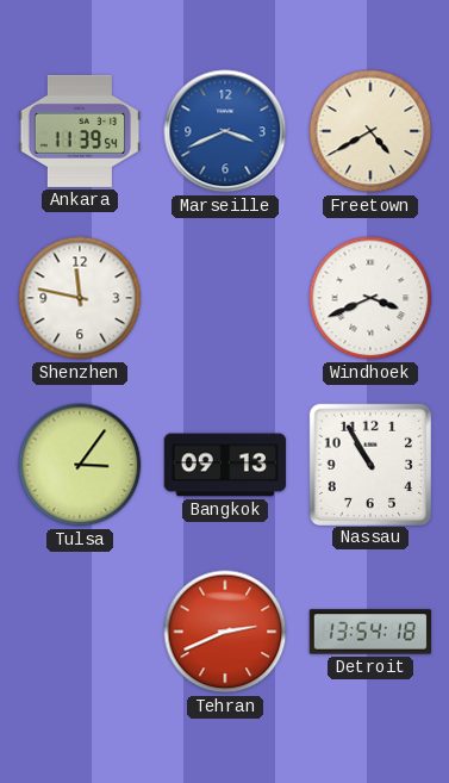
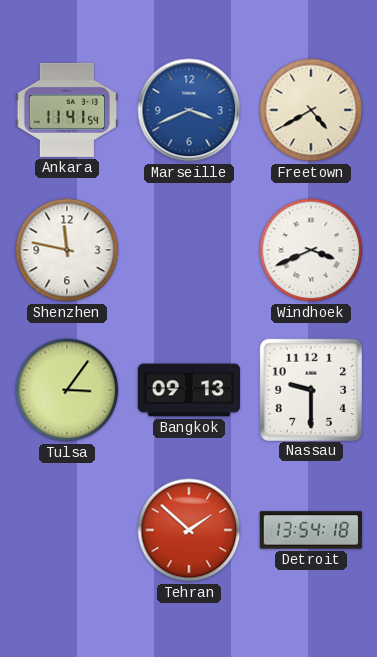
Ankara: 11:39 -> 11:41 (67, 110)
Nassau: 10:55 -> 9:30 (310, 389)
Tehran: 2:41 -> 1:52 (189, 530)
